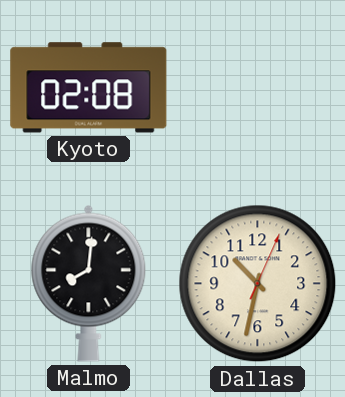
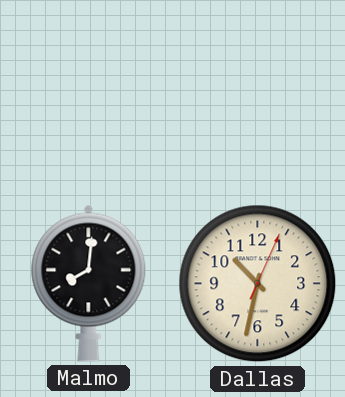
Kyoto: 02:08 -> none (89, 88)
